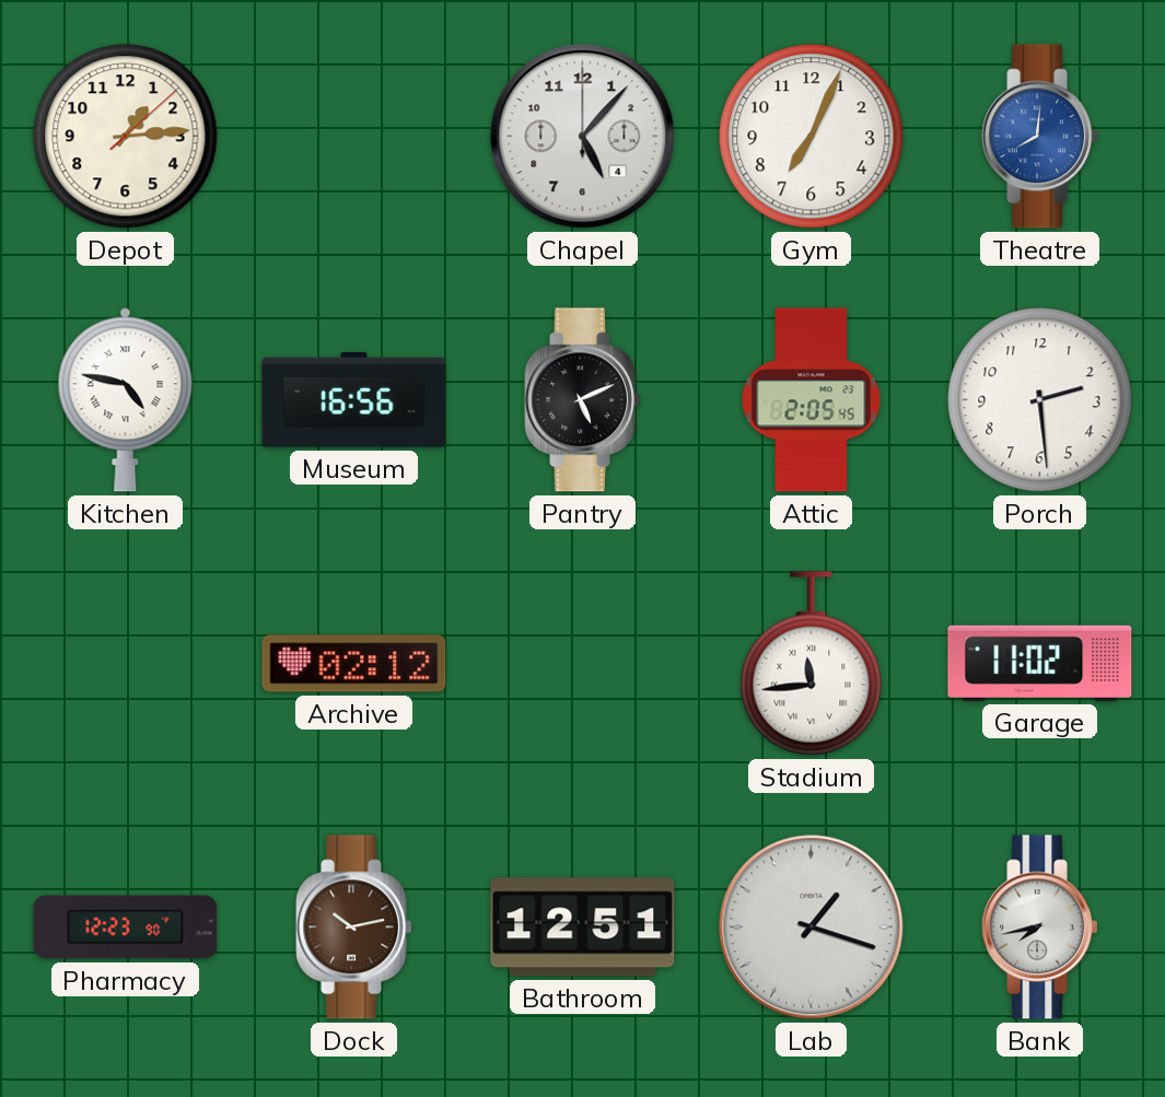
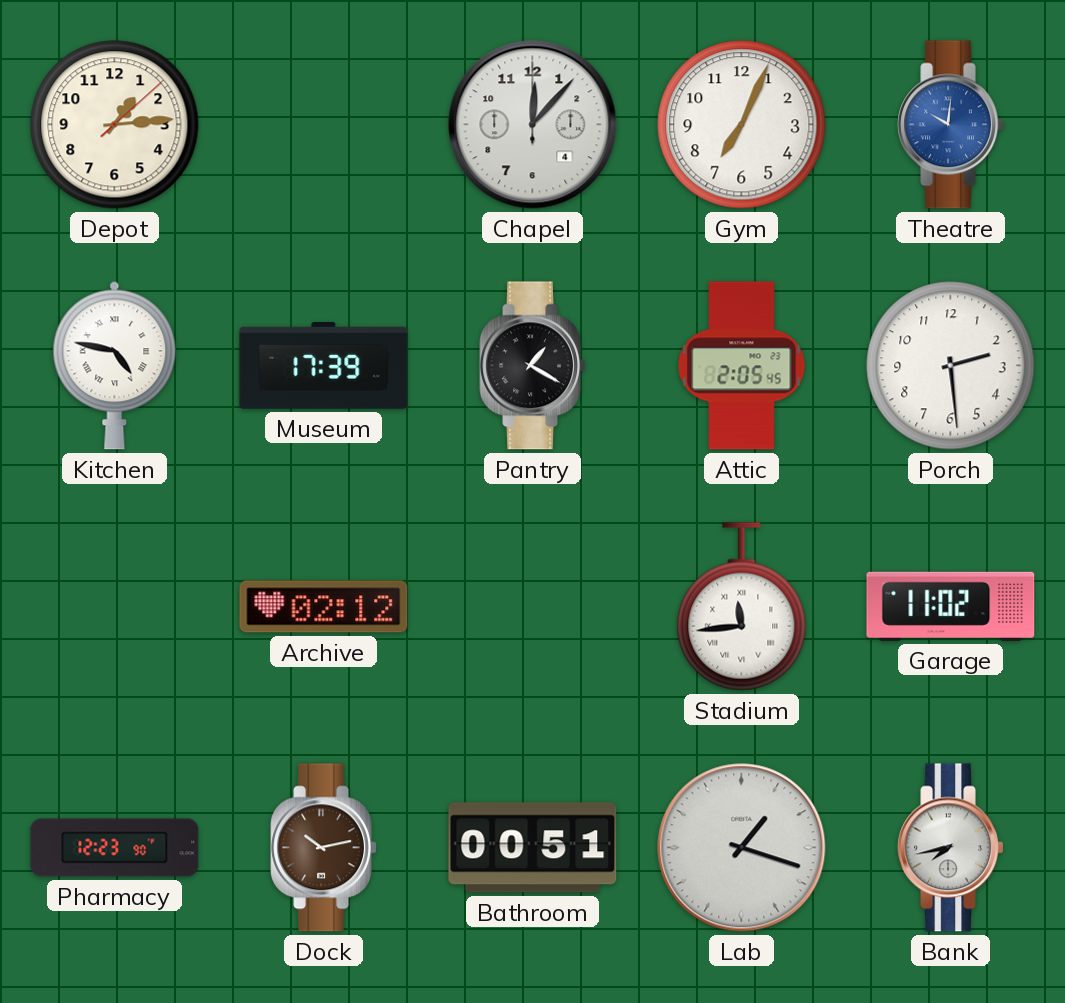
Chapel: 5:07 -> 12:07 (533, 125)
Theatre: 8:01 -> 10:01 (951, 125)
Museum: 16:56 -> 17:39 (324, 366)
Pantry: 5:11 -> 1:20 (533, 366)
Bathroom: 12:51 -> 00:51 (533, 848)
